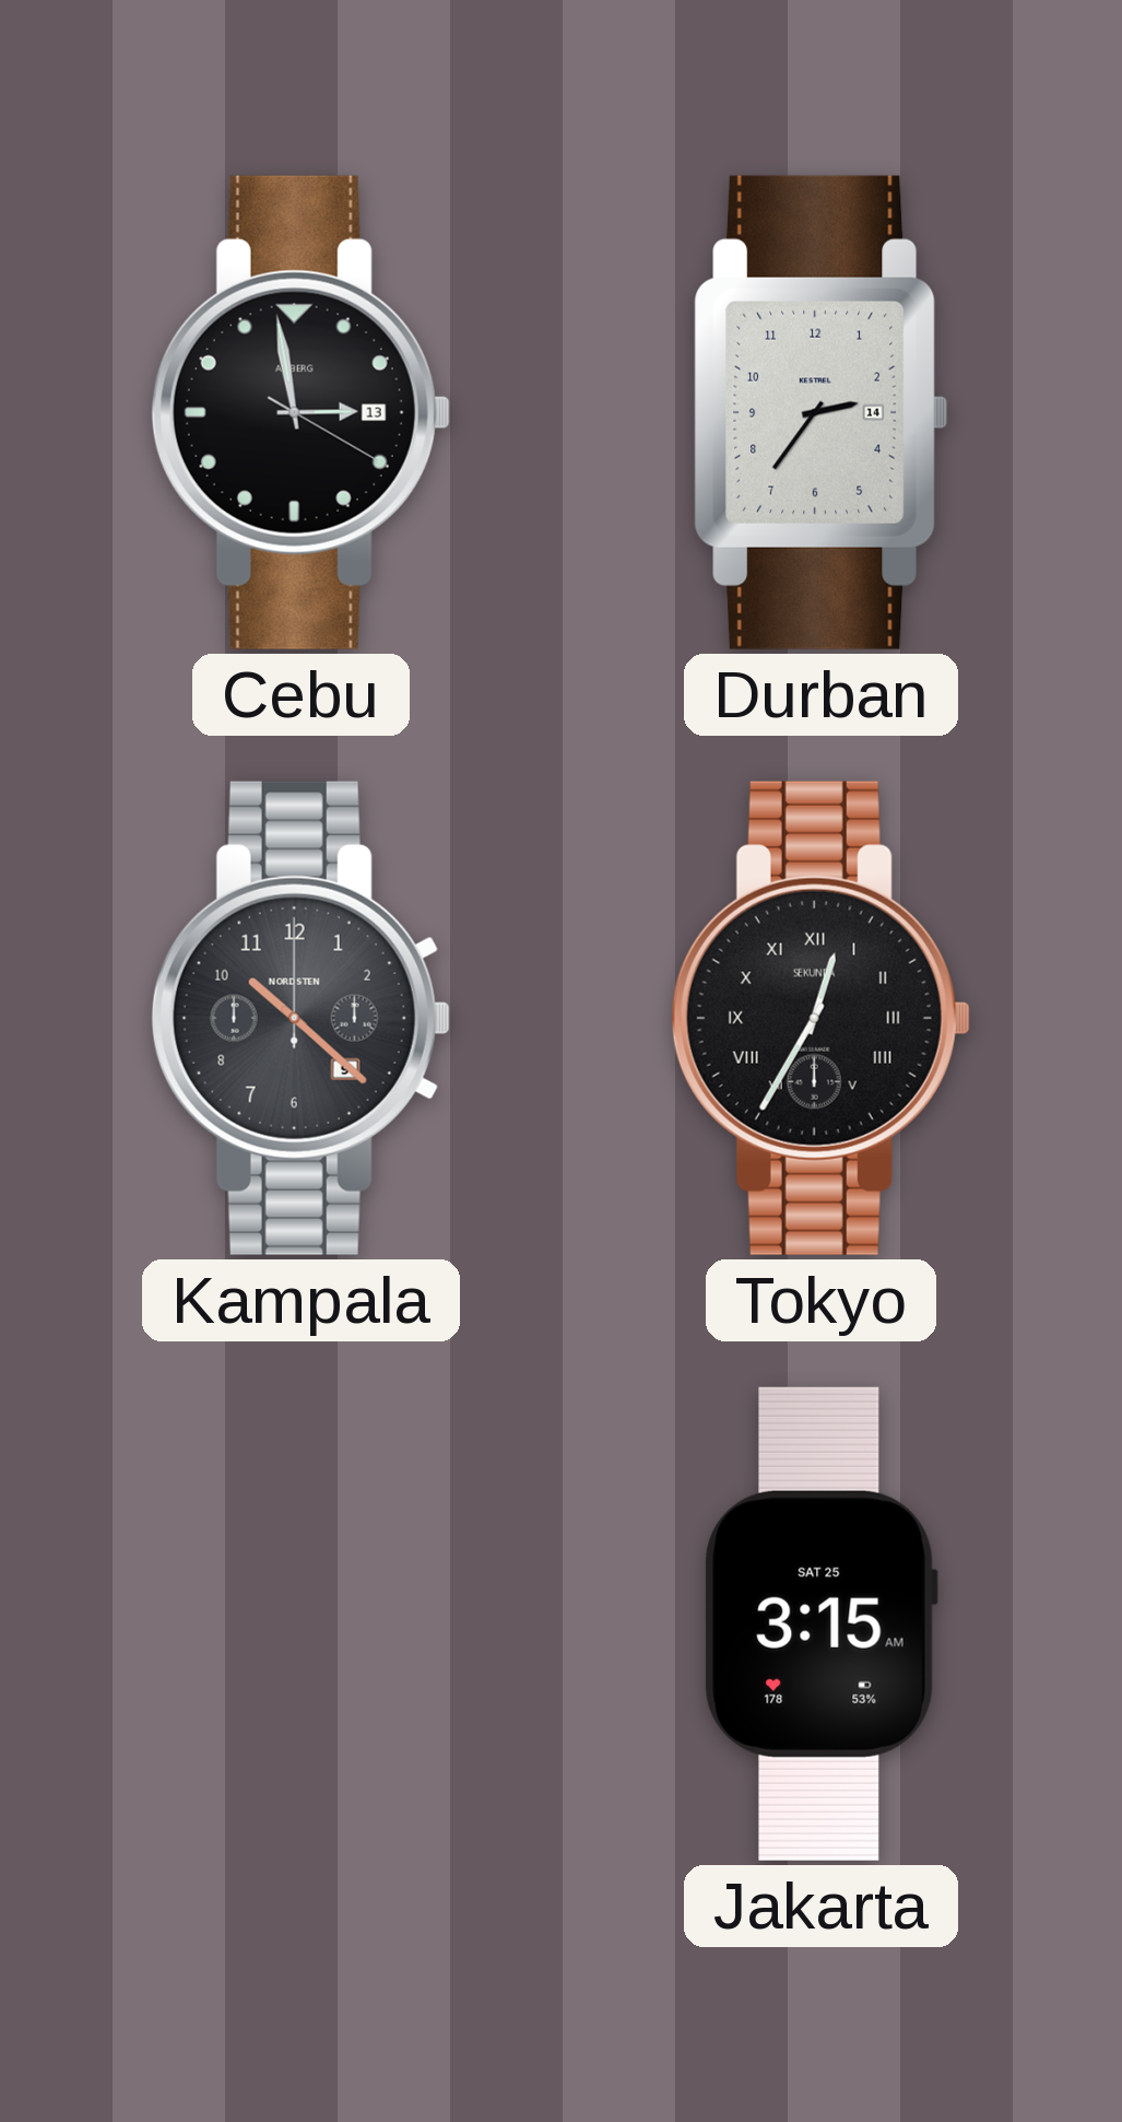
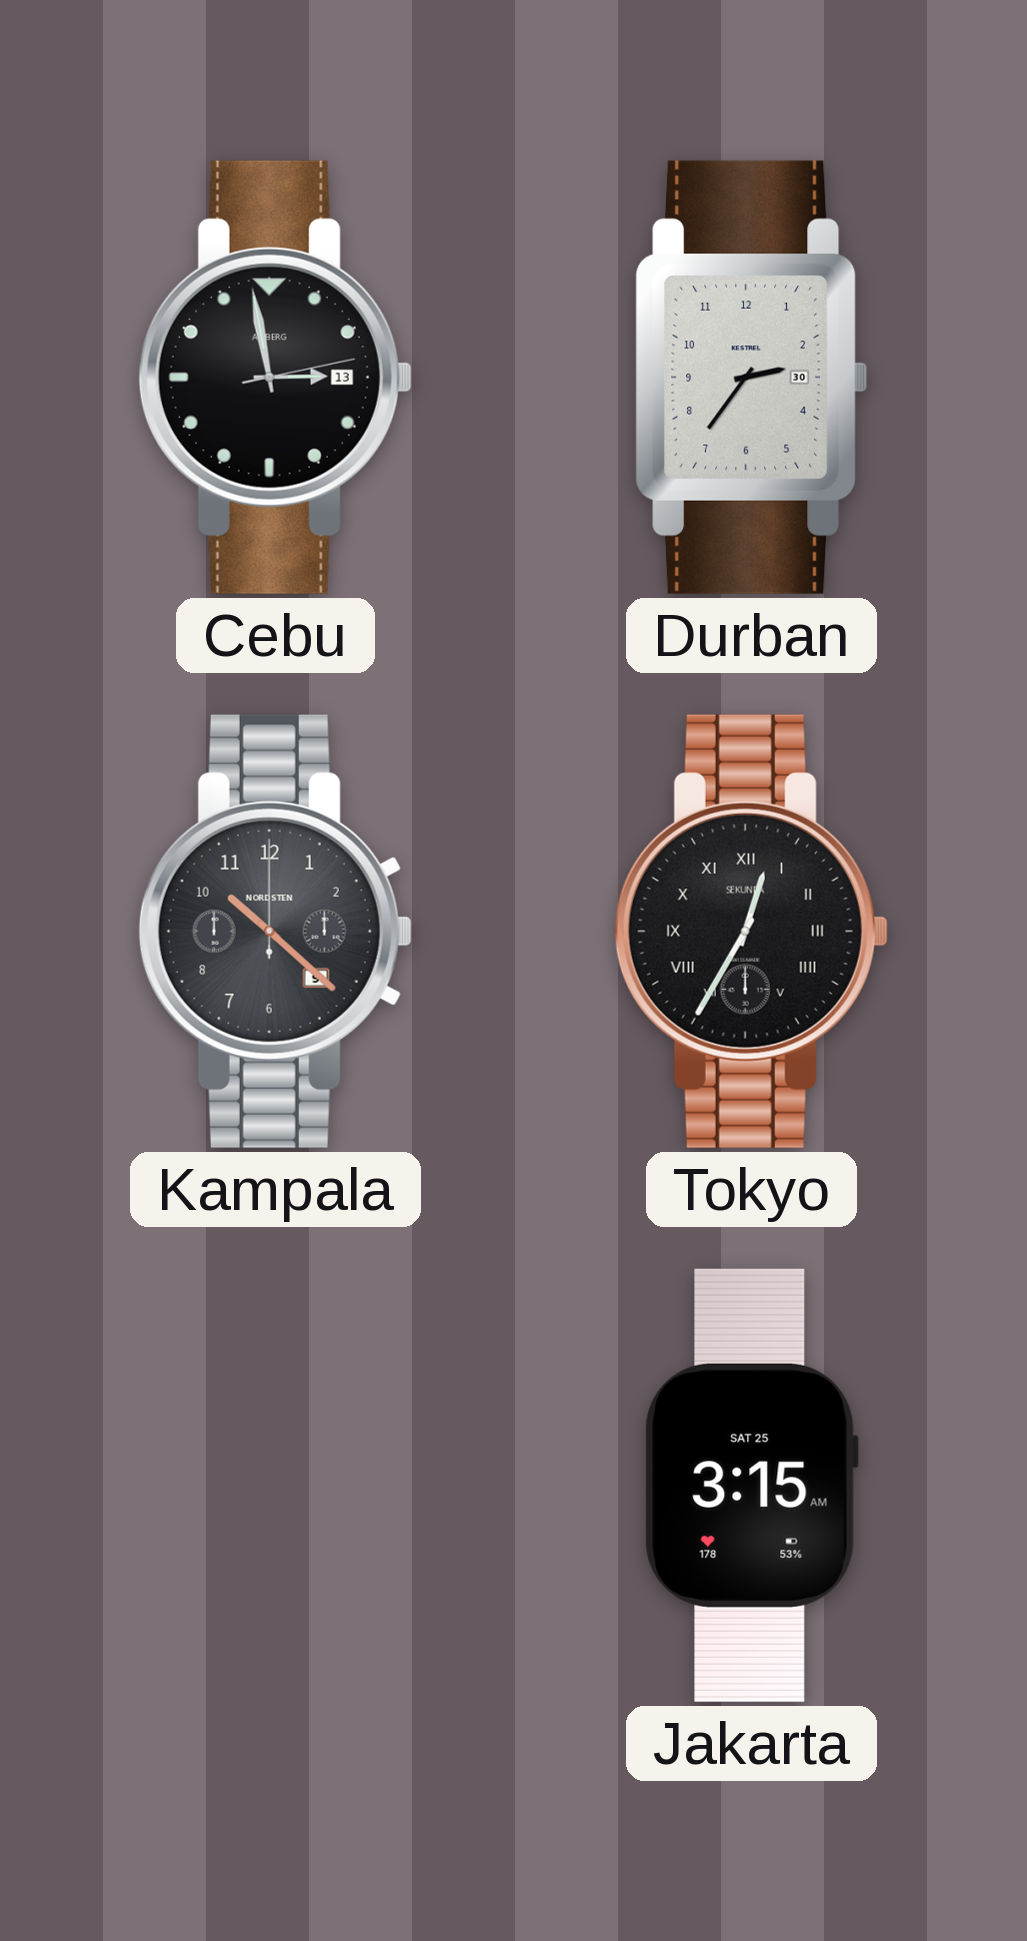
Cebu: 2:58:20 -> 2:58:13 (275, 377)
Durban date: 14 -> 30 (752, 377)
